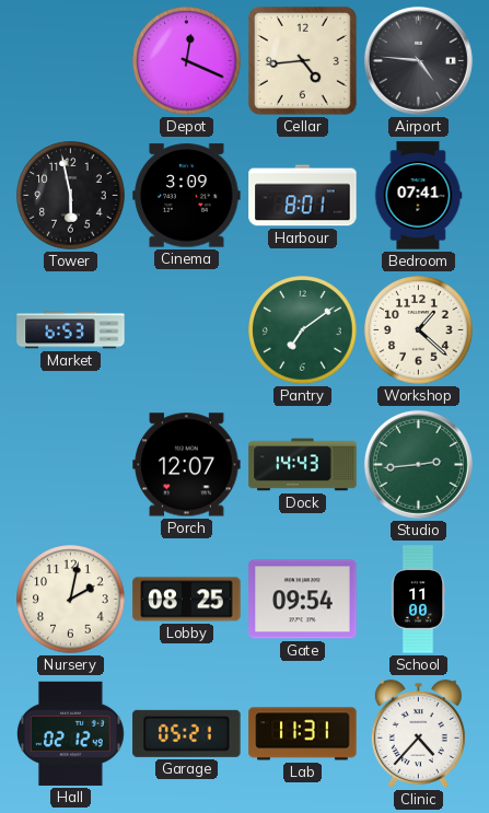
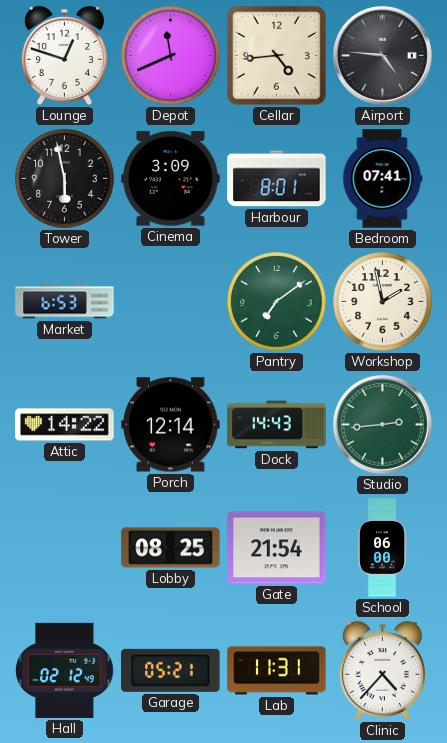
Lounge: none -> 12:48 (64, 55)
Depot: 12:19 -> 11:41 (171, 56)
Workshop: 1:22 -> 1:58 (383, 302)
Attic: none -> 14:22 (65, 425)
Porch: 12:07 -> 12:14 (171, 425)
Nursery: 2:02 -> none (71, 600)
Gate: 09:54 -> 21:54 (277, 548)
School: 11:00 -> 06:00 (382, 548)
